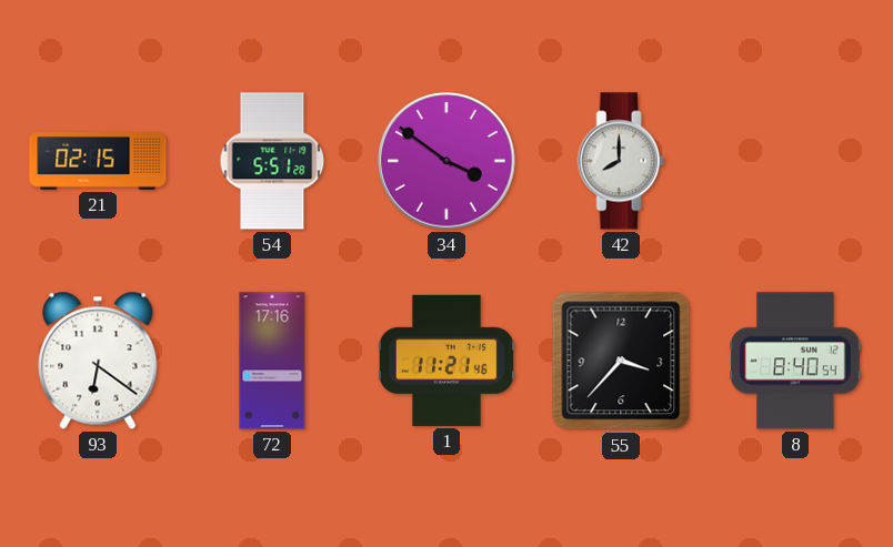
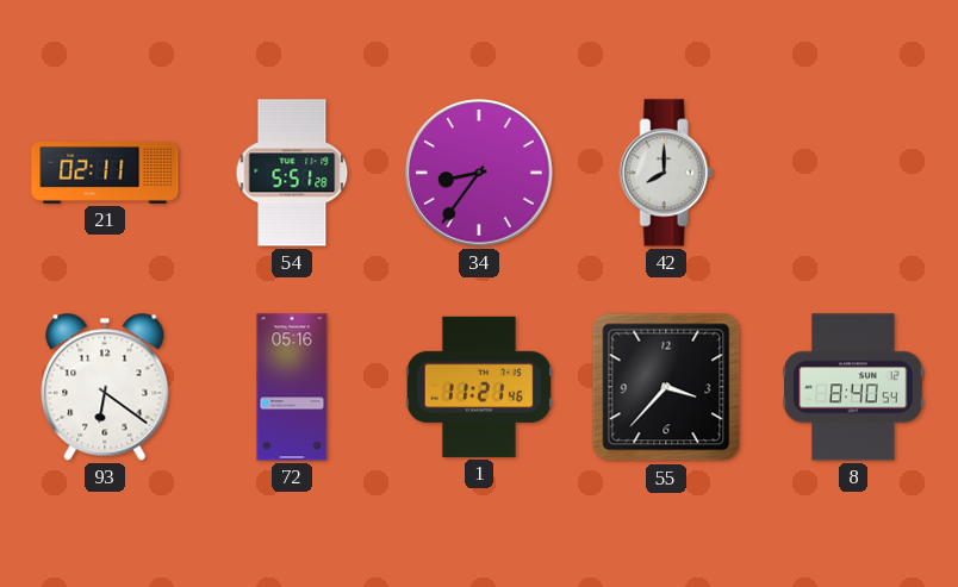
21: 02:15 -> 02:11 (105, 174)
34: 3:51 -> 8:36 (479, 173)
72: 17:16 -> 05:16 (292, 387)
